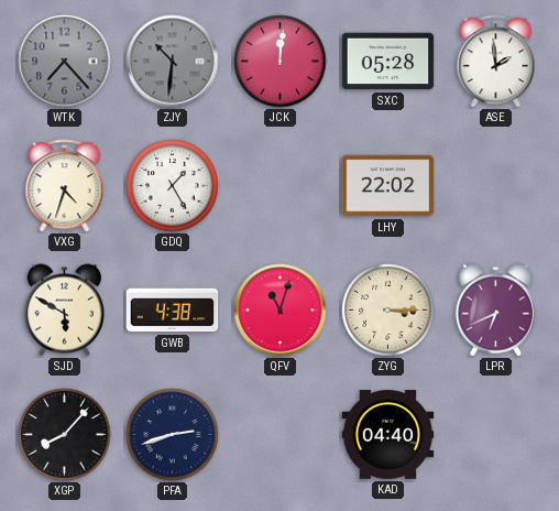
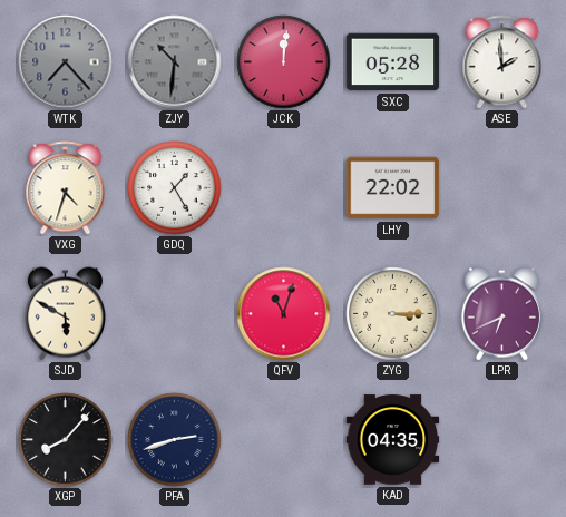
GWB: 4:38 -> none (173, 311)
KAD: 04:40 -> 04:35 (393, 440)
